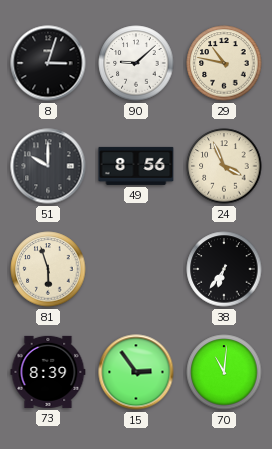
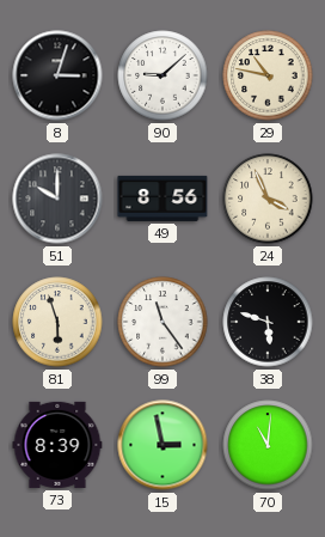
99: none -> 11:24 (162, 322)
38: 6:36 -> 5:48 (268, 322)
15: 2:54 -> 2:58 (162, 445)
